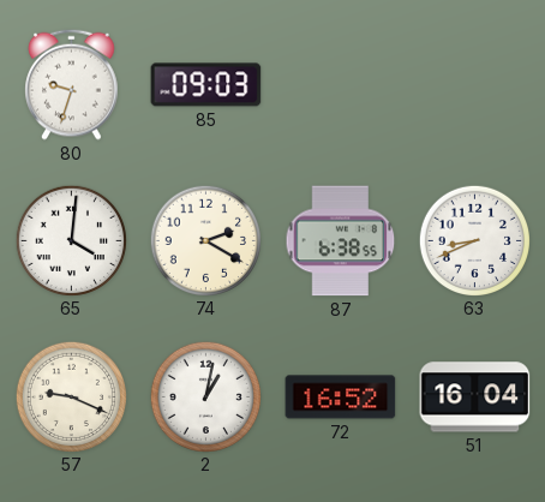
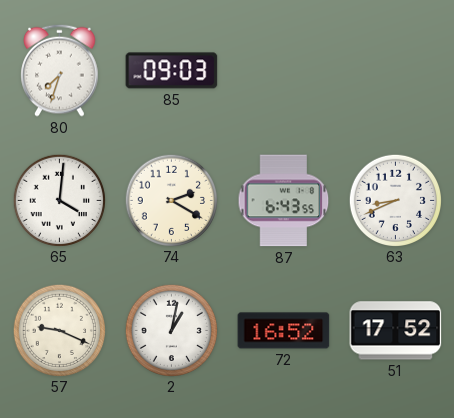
80: 9:33 -> 7:33 (60, 70)
87: 6:38 -> 6:43 (284, 201)
51: 16:04 -> 17:52 (396, 331)
